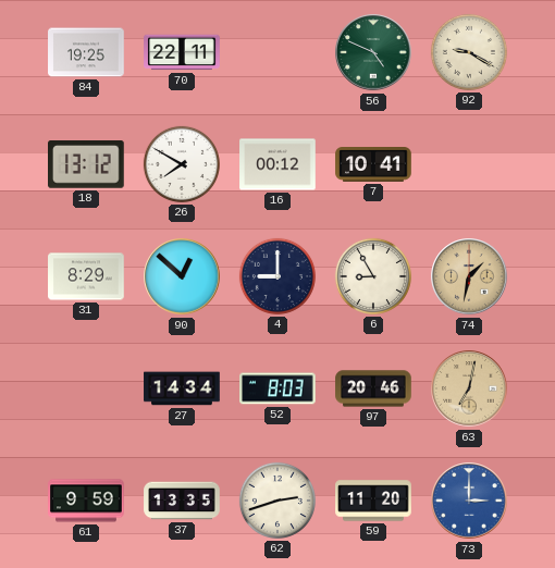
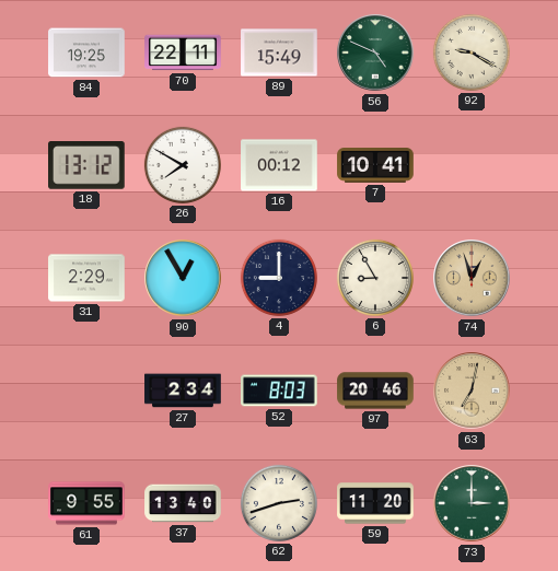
89: none -> 15:49 (279, 53)
31: 8:29 -> 2:29 (86, 278)
90: 12:52 -> 12:55 (183, 278)
74: 1:32 -> 12:57 (472, 278)
27: 14:34 -> 2:34 (183, 391)
61: 9:59 -> 9:55 (86, 503)
37: 13:35 -> 13:40 (183, 503)
73 dial: blue -> green (472, 503)
